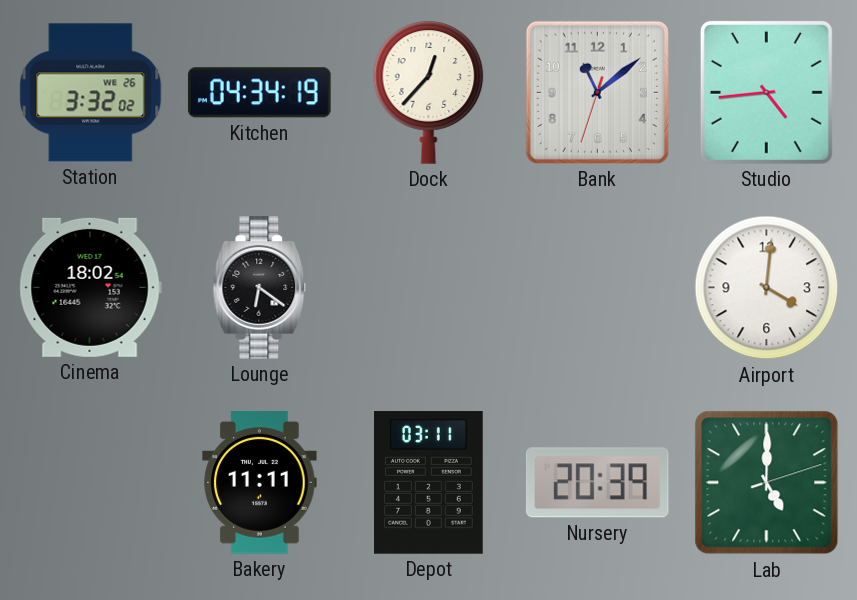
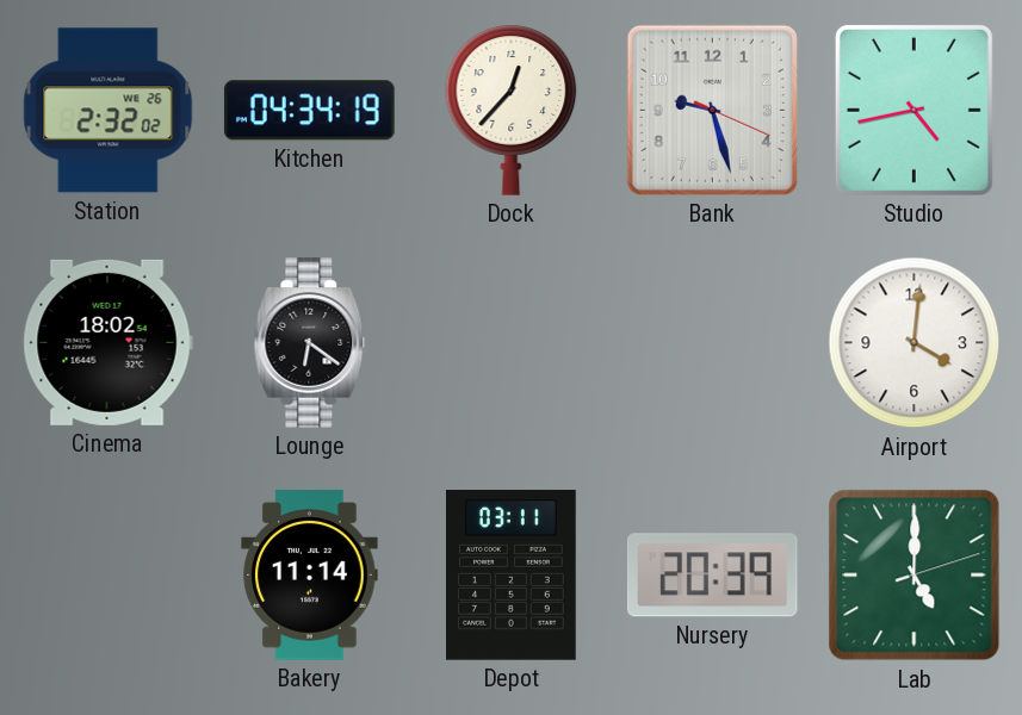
Station: 3:32 -> 2:32 (109, 111)
Bank: 11:08 -> 9:27 (712, 110)
Studio: 4:44 -> 4:43 (913, 110)
Bakery: 11:11 -> 11:14 (310, 576)
